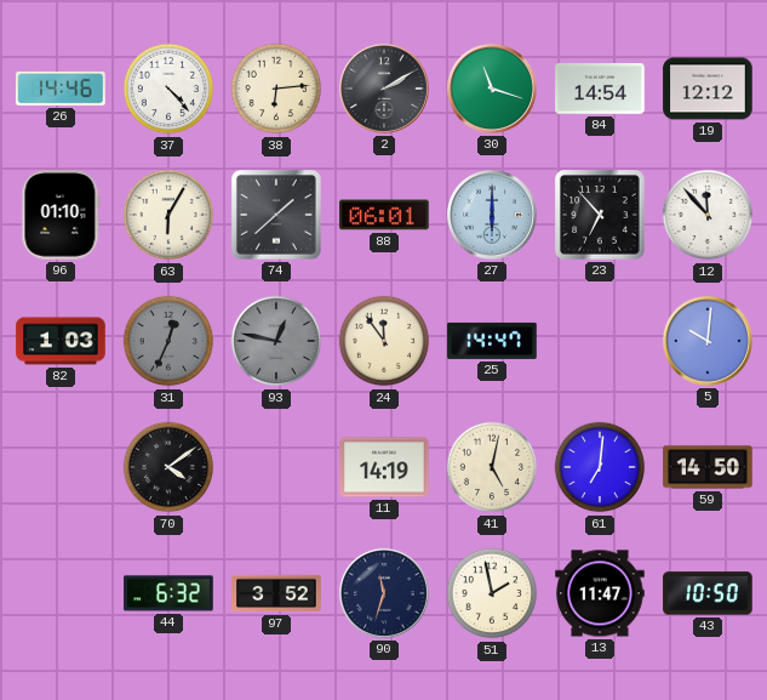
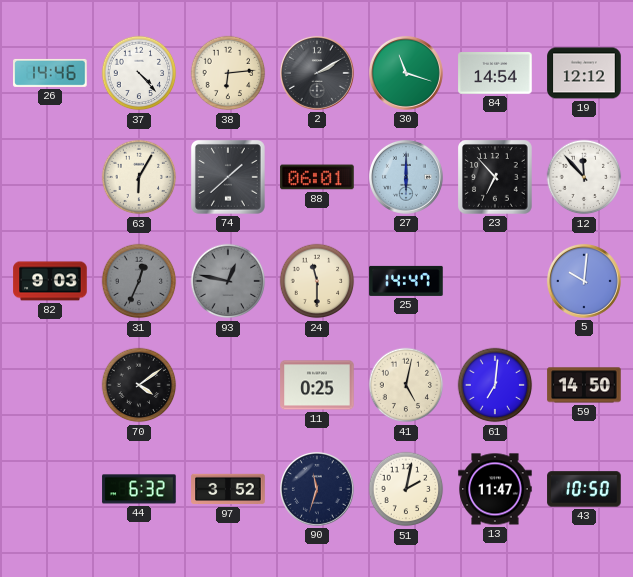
96: 01:10 -> none (61, 215)
82: 1:03 -> 9:03 (50, 281)
24: 11:54 -> 11:30 (317, 281)
11: 14:19 -> 0:25 (317, 385)
51: 1:58 -> 2:02 (406, 489)
